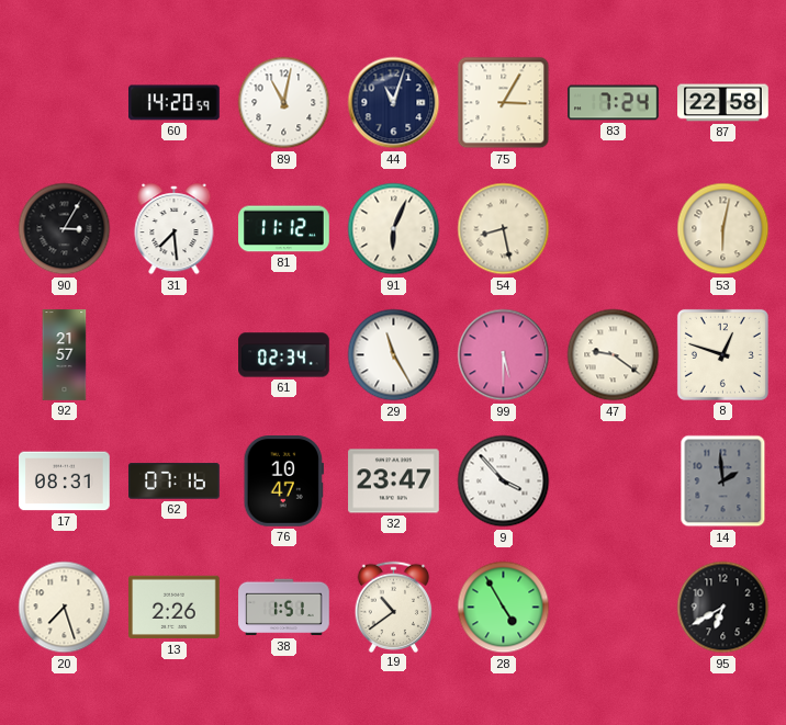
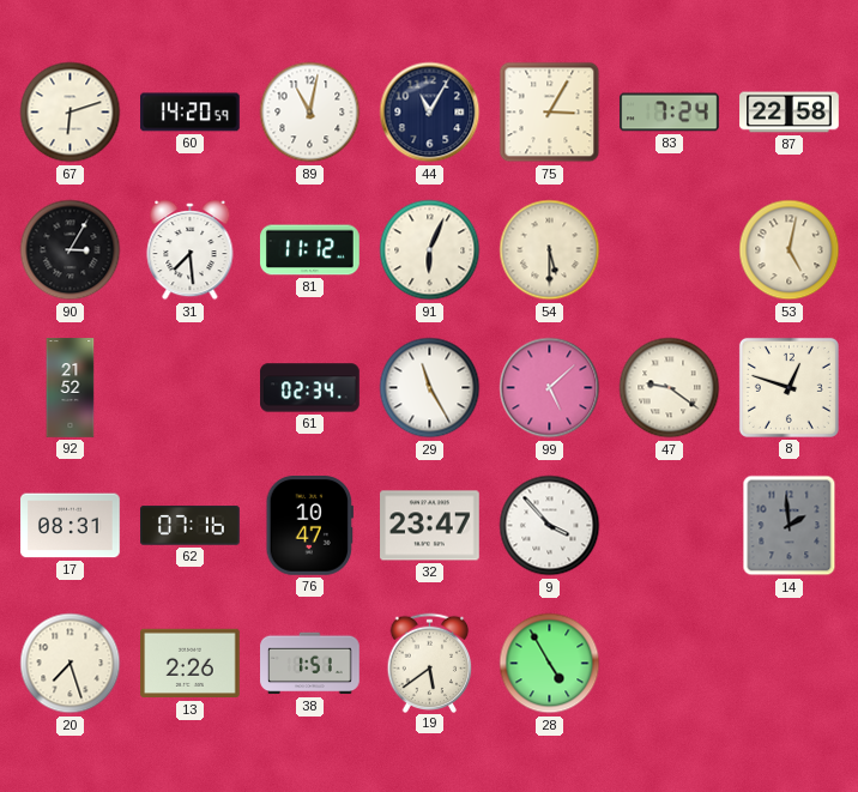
67: none -> 6:12 (71, 113)
44: 11:03 -> 11:05 (430, 113)
54: 8:28 -> 5:30 (550, 250)
53: 6:02 -> 5:02 (790, 250)
92: 21:57 -> 21:52 (71, 388)
99: 5:30 -> 5:08 (550, 388)
19: 10:39 -> 5:39 (430, 663)
95: 6:40 -> none (723, 608)
